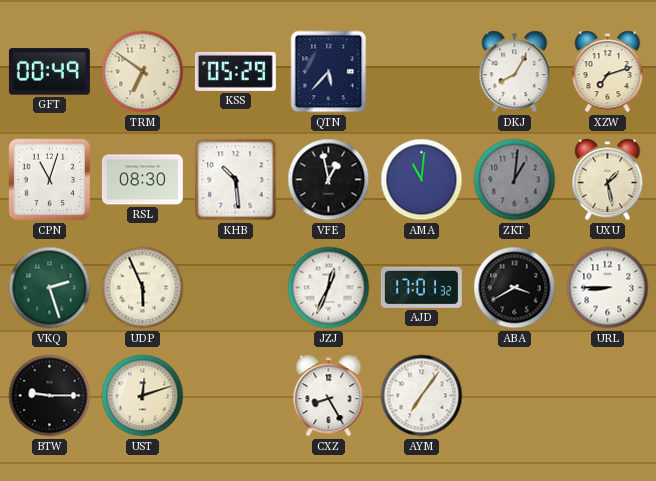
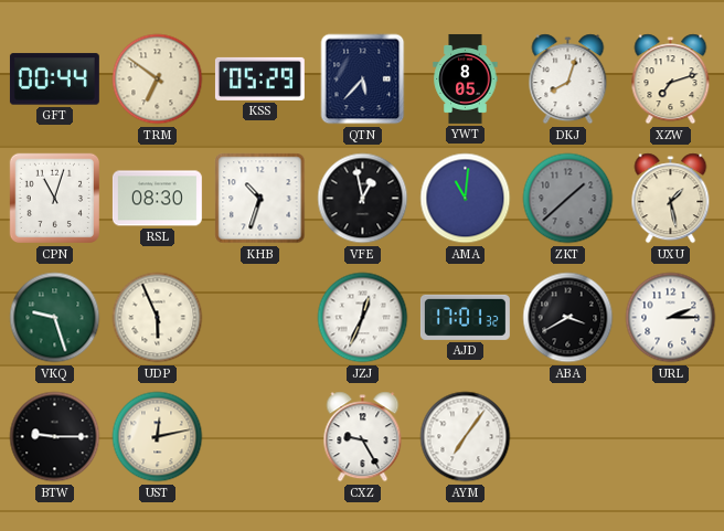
GFT: 00:49 -> 00:44 (54, 79)
YWT: none -> 8:05 (466, 78)
DKJ: 8:05 -> 8:03 (568, 79)
KHB: 10:29 -> 10:33 (260, 199)
ZKT: 1:01 -> 1:38 (568, 199)
VKQ: 2:27 -> 9:27 (55, 318)
URL: 8:45 -> 2:15 (671, 318)
UST: 12:12 -> 12:13 (158, 437)
CXZ: 8:25 -> 9:25 (363, 437)
